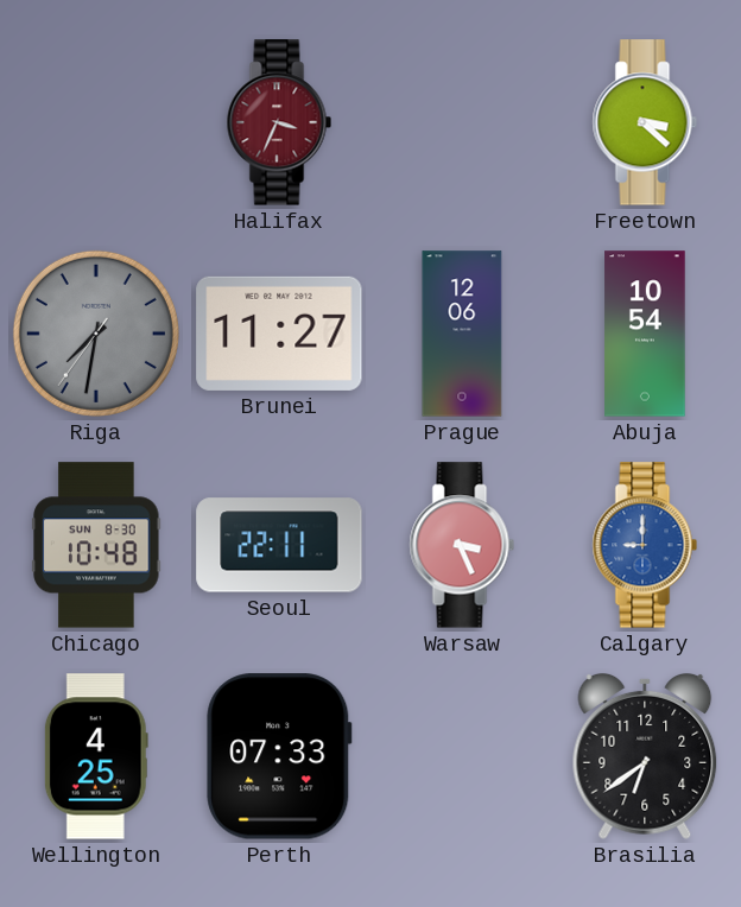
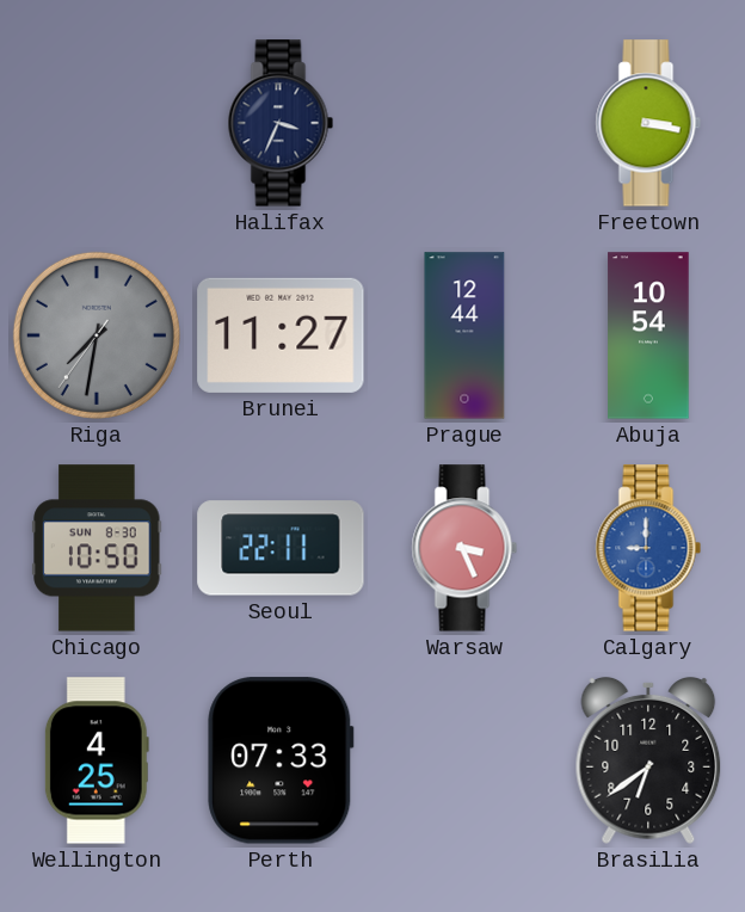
Halifax dial: burgundy -> navy (281, 123)
Freetown: 3:22 -> 3:17 (648, 123)
Prague: 12:06 -> 12:44 (464, 335)
Chicago: 10:48 -> 10:50 (97, 548)
